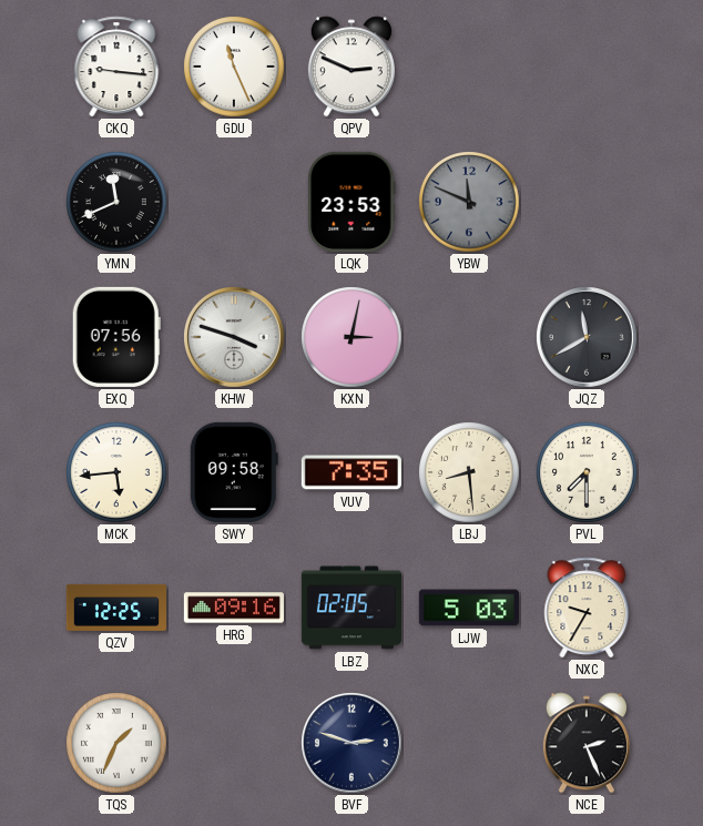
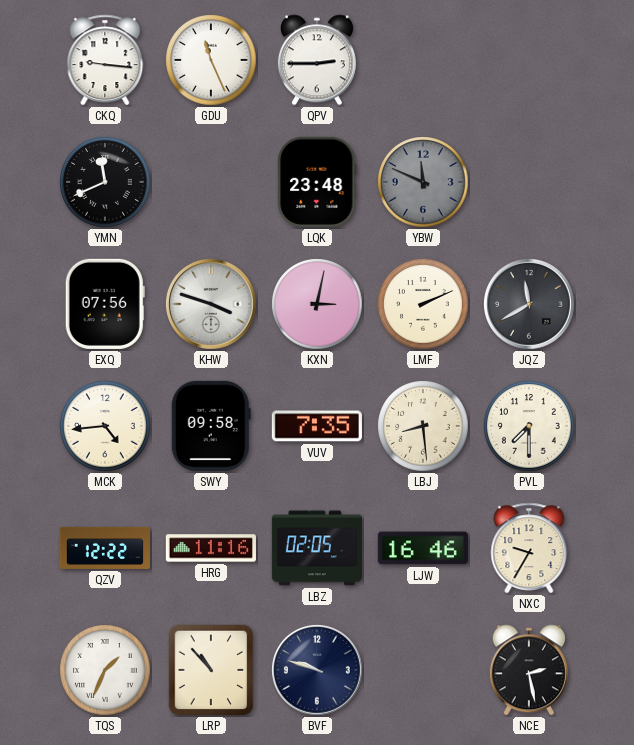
QPV: 2:49 -> 2:45 (317, 60)
LQK: 23:53 -> 23:48 (317, 182)
LMF: none -> 2:11 (423, 304)
MCK: 5:44 -> 4:44 (105, 426)
QZV: 12:25 -> 12:22 (105, 548)
HRG: 09:16 -> 11:16 (211, 548)
LJW: 5:03 -> 16:46 (423, 548)
LRP: none -> 10:53 (211, 670)
BVF: 2:48 -> 9:48 (318, 671)
NCE: 2:26 -> 2:28 (529, 670)
